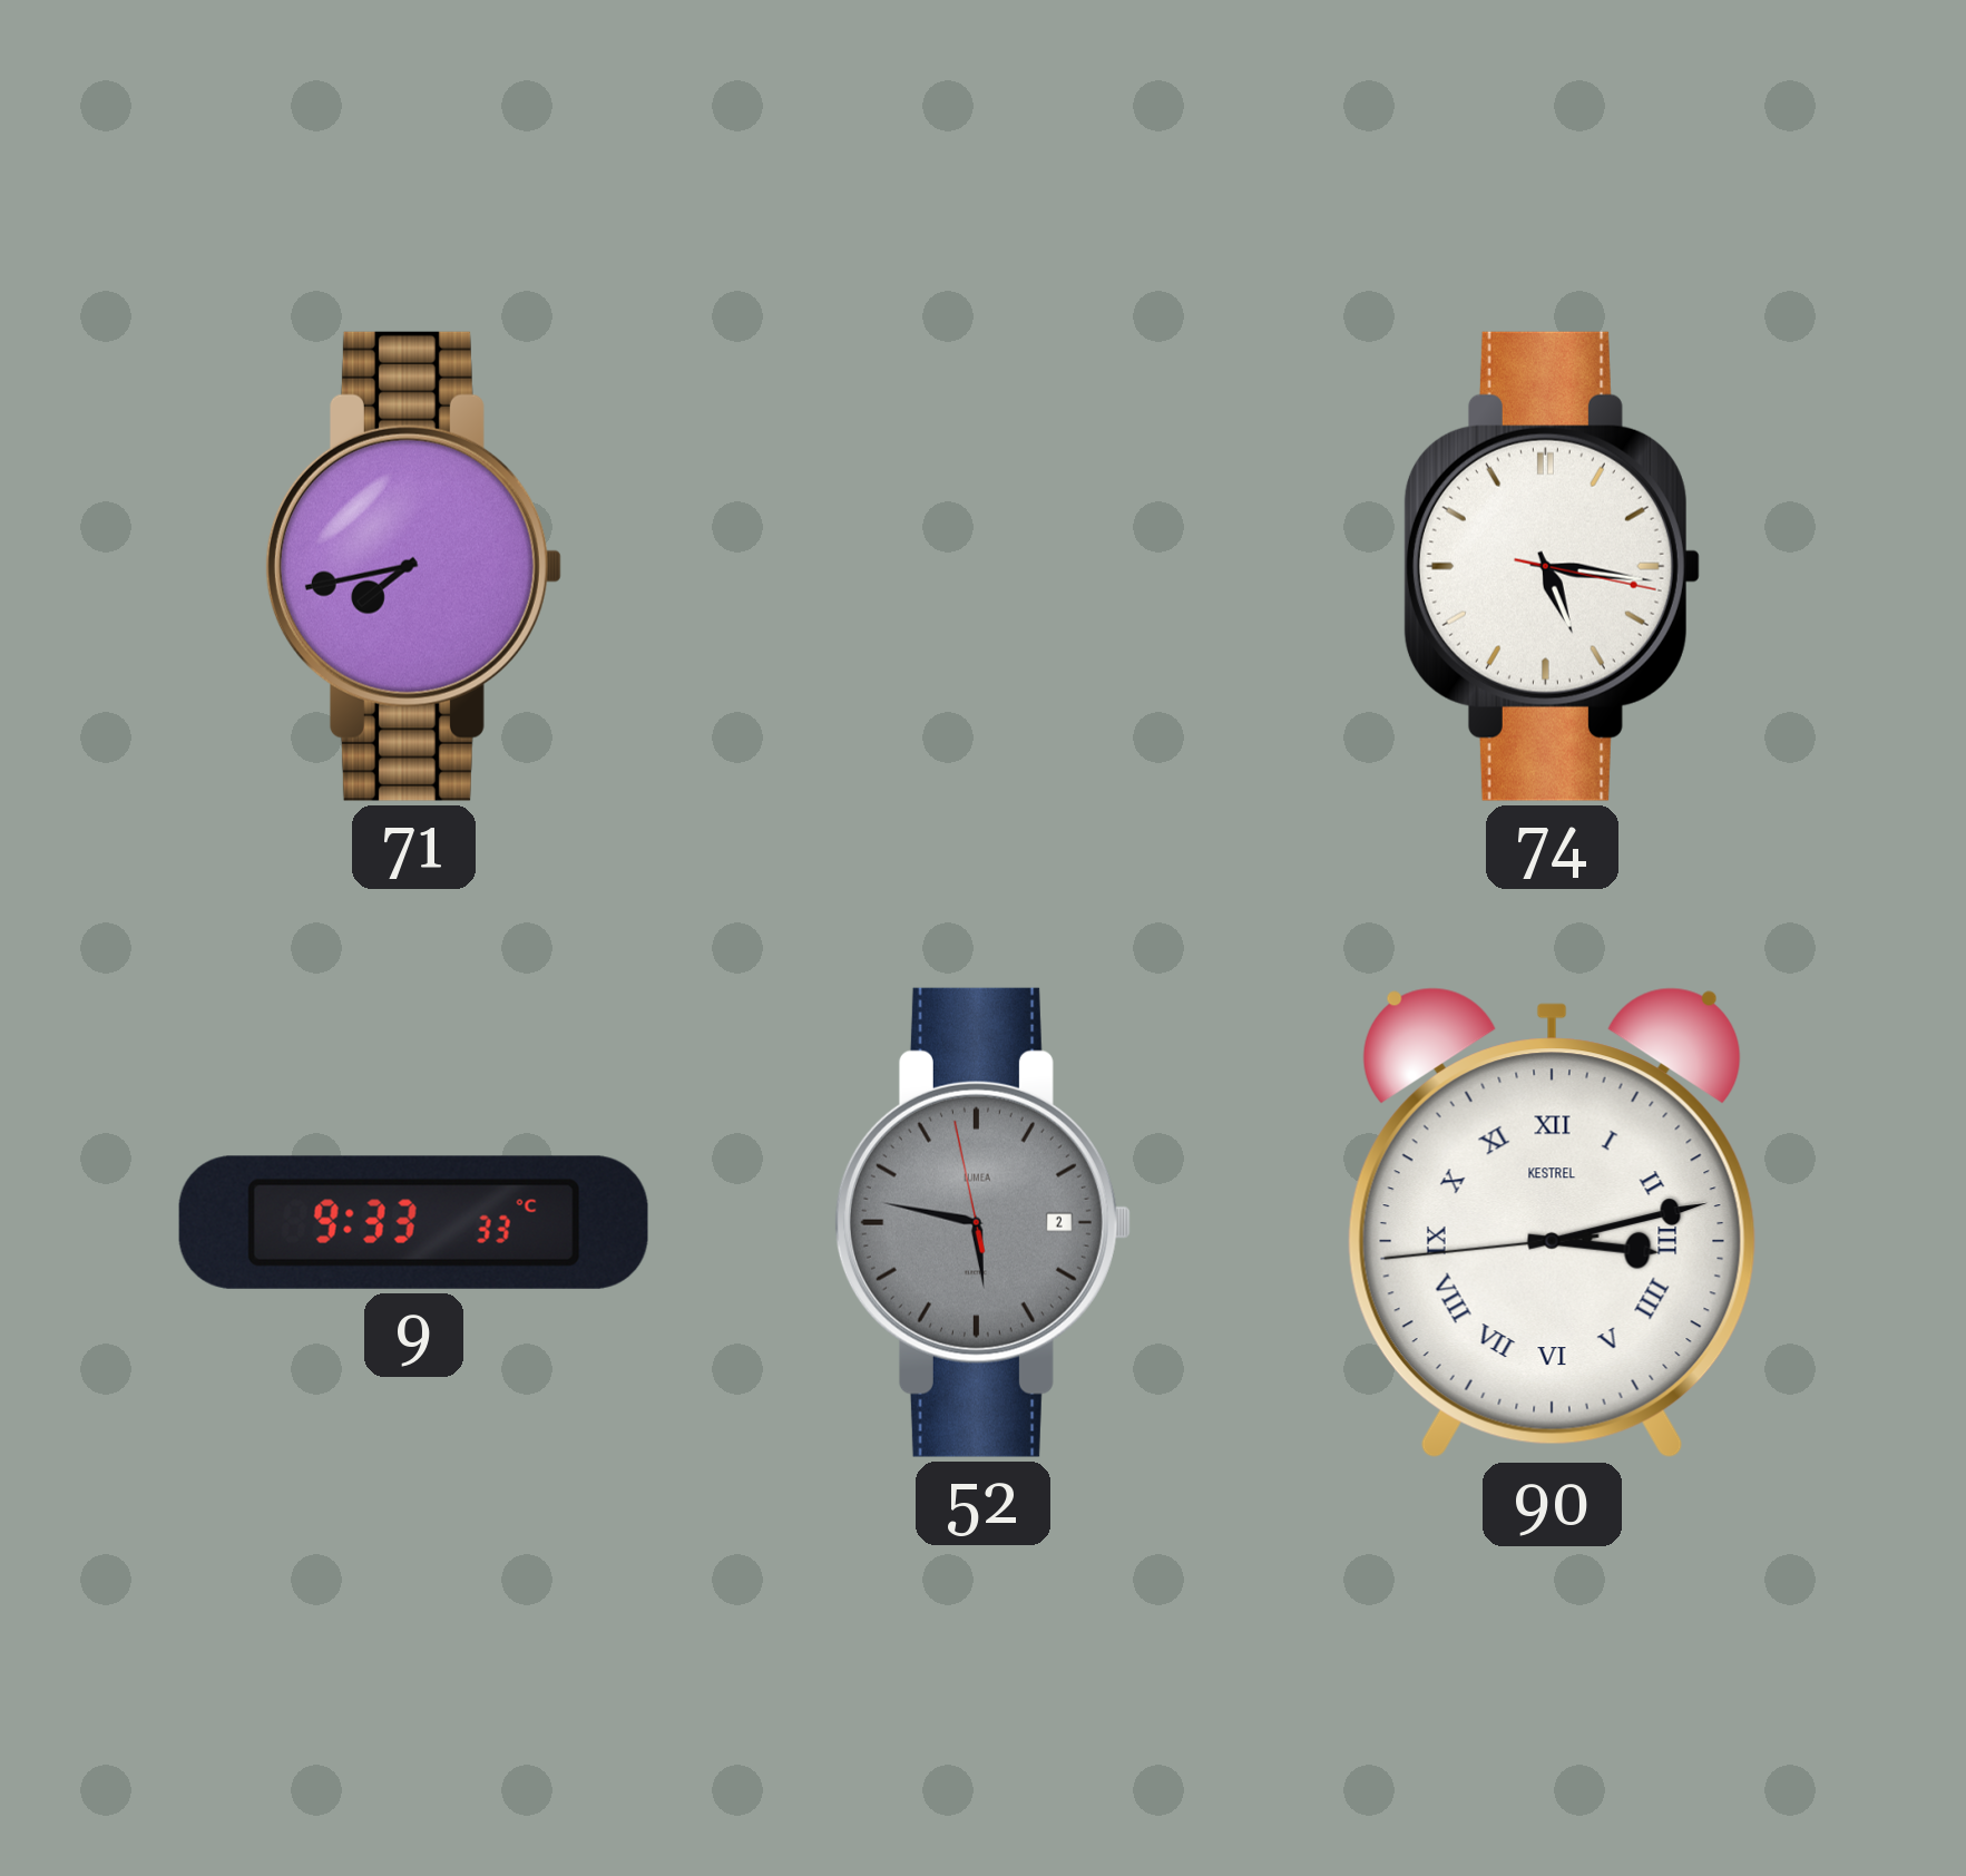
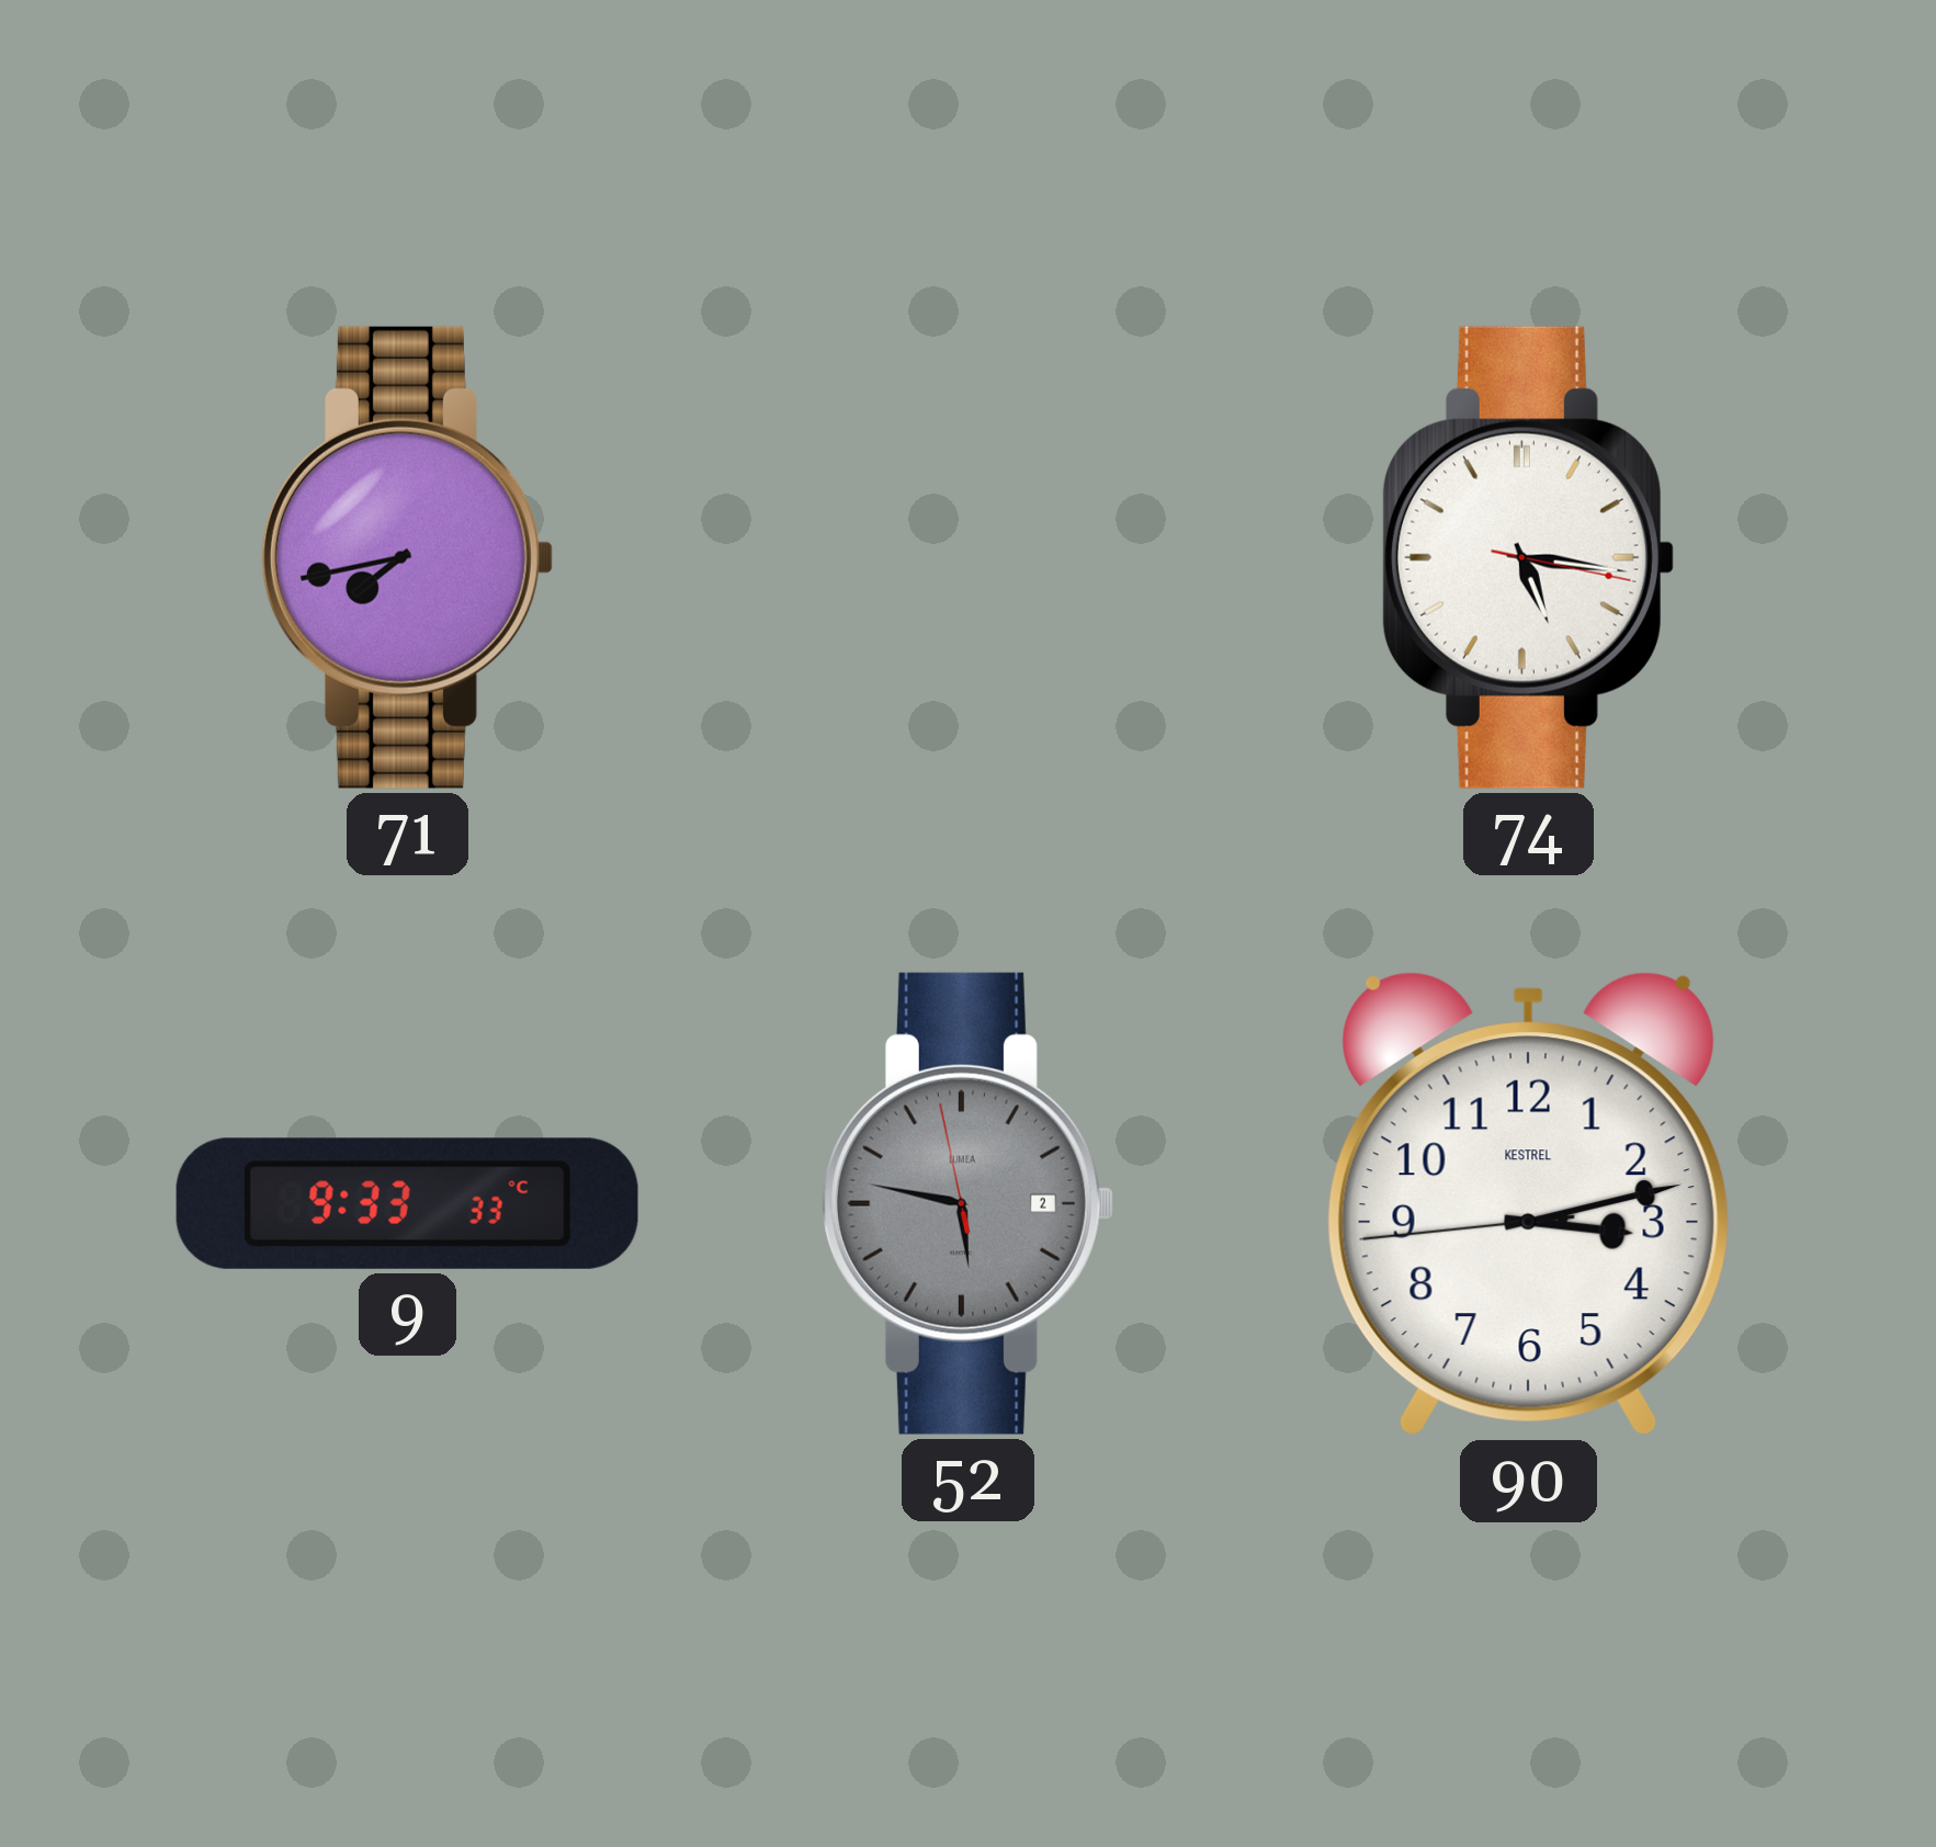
90 numerals: Roman -> Arabic (1528, 1204)
